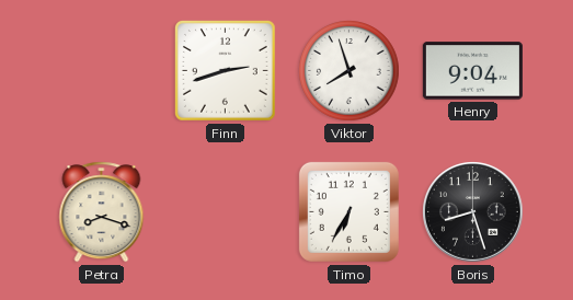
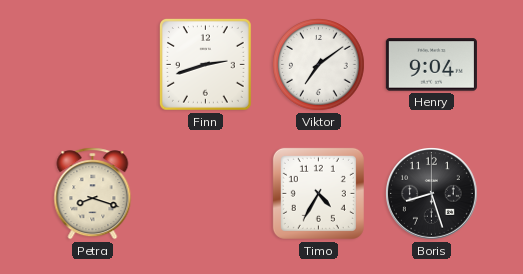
Viktor: 7:57 -> 7:09 (319, 65)
Timo: 6:35 -> 4:35 (318, 193)
